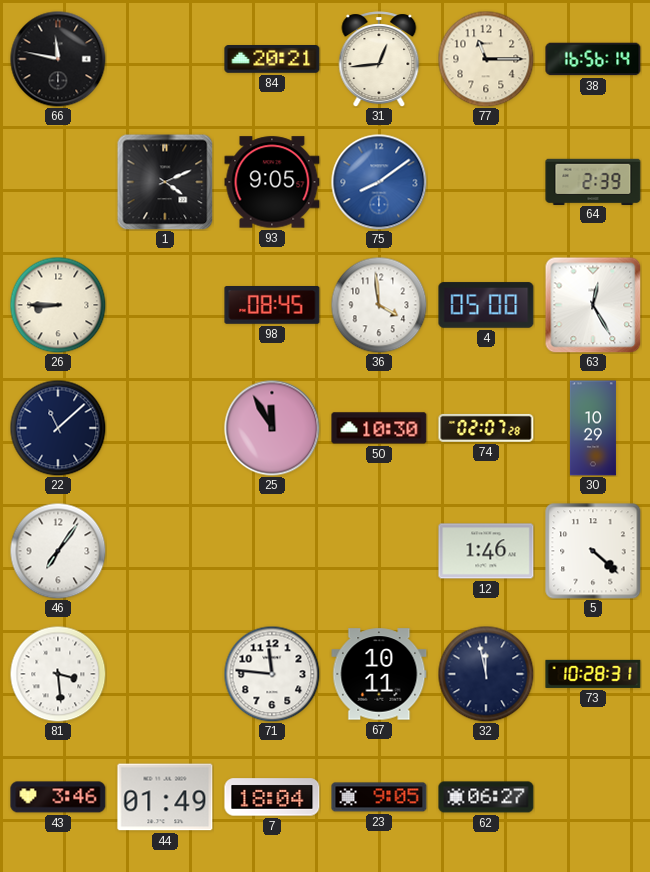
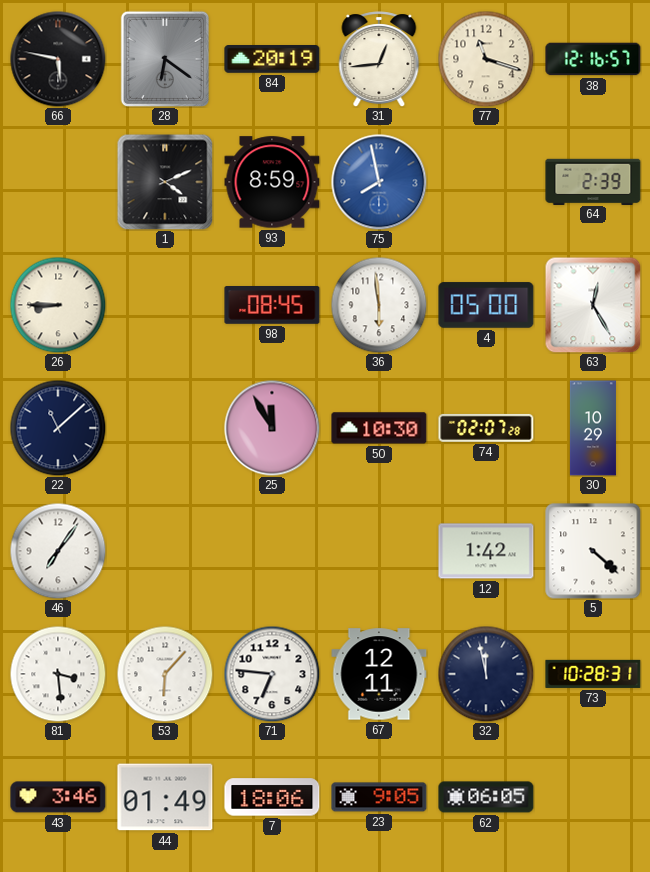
66: 11:47 -> 5:47 (58, 59)
28: none -> 6:21 (164, 58)
84: 20:21 -> 20:19 (272, 60)
77: 11:15 -> 11:18 (486, 59)
38: 16:56 -> 12:16 (593, 59)
93: 9:05 -> 8:59 (272, 182)
75: 8:09 -> 7:58 (379, 182)
36: 3:59 -> 5:59 (379, 305)
12: 1:46 -> 1:42 (486, 551)
53: none -> 6:07 (165, 674)
71: 11:46 -> 6:46 (272, 674)
67: 10:11 -> 12:11 (379, 674)
7: 18:04 -> 18:06 (272, 797)
62: 06:27 -> 06:05 (486, 797)
